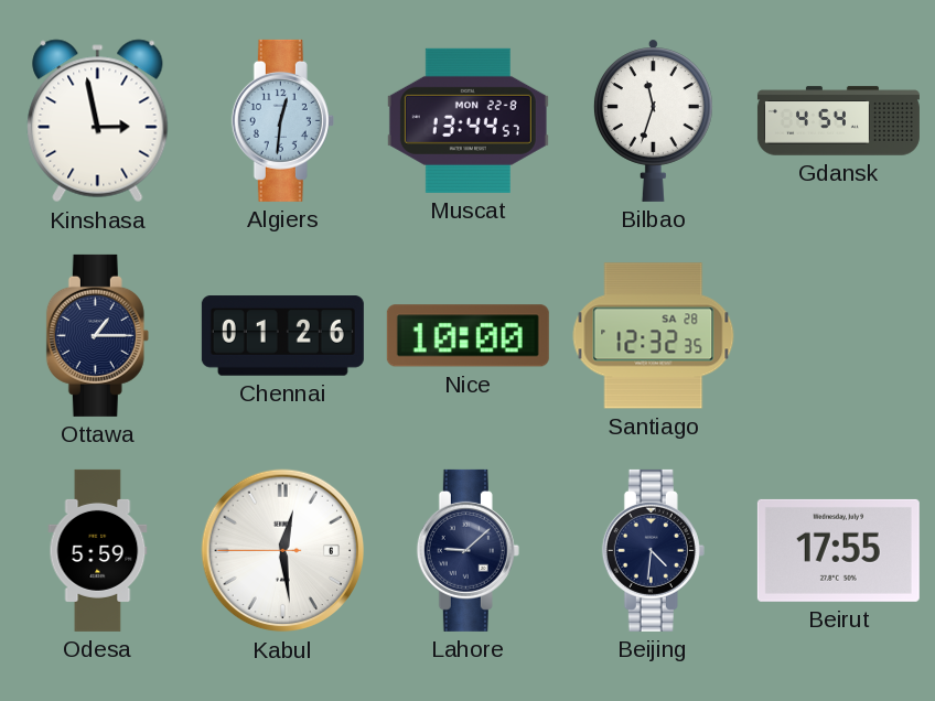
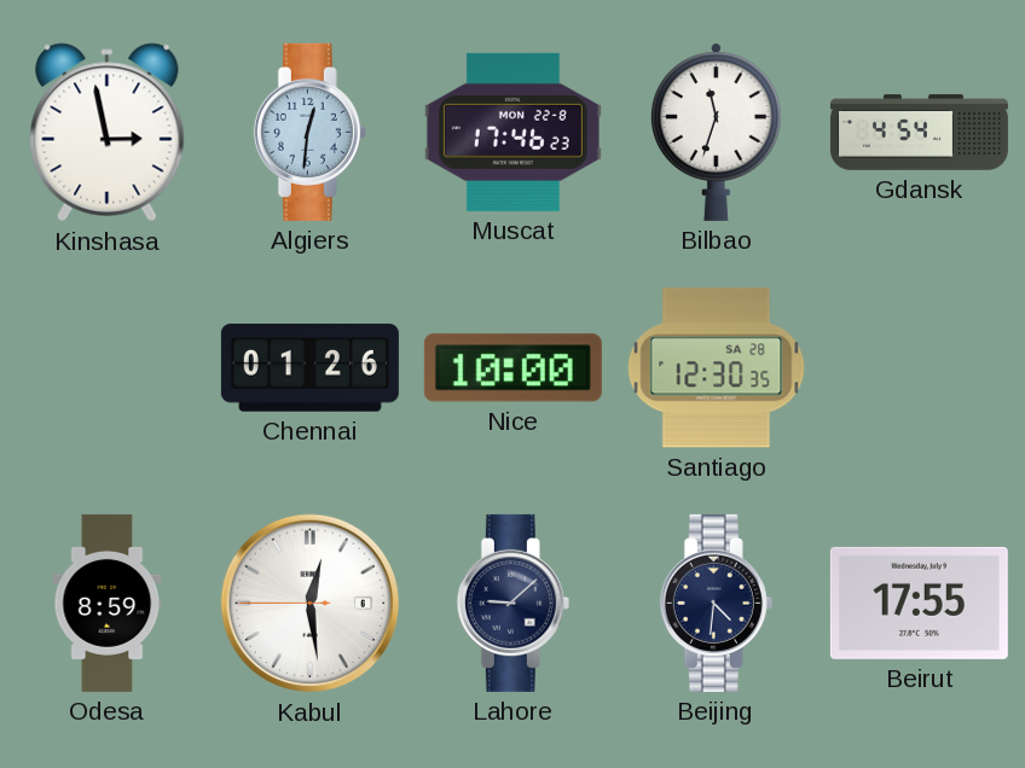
Muscat: 13:44 -> 17:46 (512, 132)
Ottawa: 1:15 -> none (97, 335)
Santiago: 12:32 -> 12:30 (717, 368)
Odesa: 5:59 -> 8:59 (108, 603)
